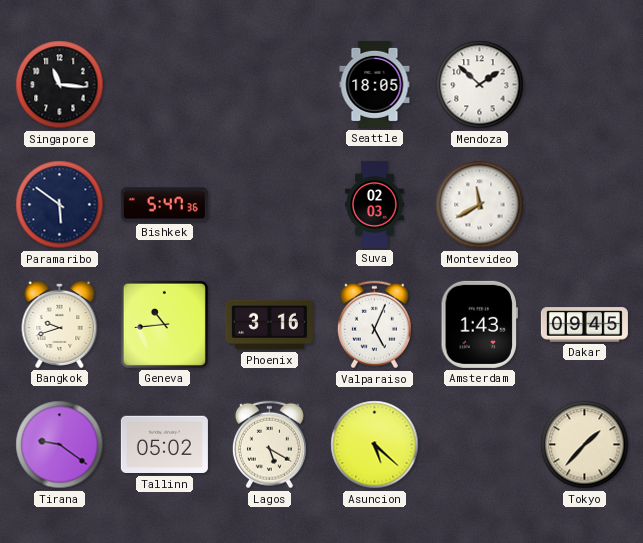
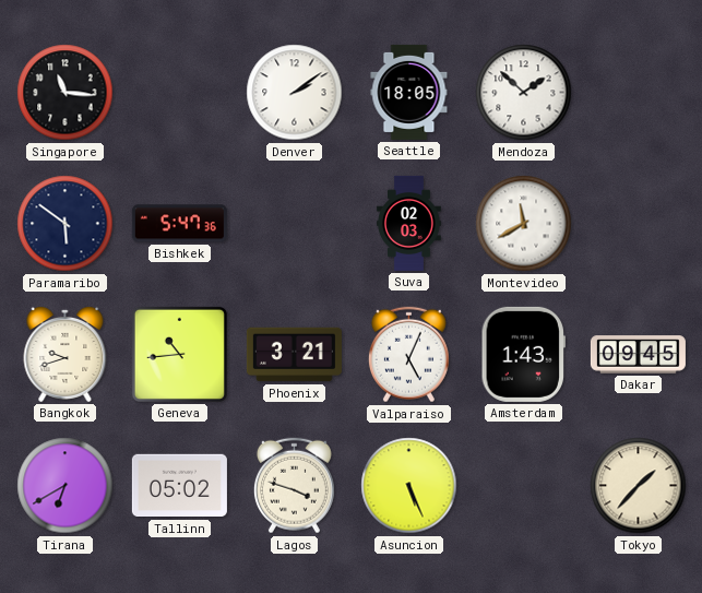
Denver: none -> 2:09 (295, 93)
Phoenix: 3:16 -> 3:21 (294, 355)
Tirana: 9:21 -> 6:40 (66, 486)
Lagos: 5:20 -> 3:48 (294, 486)
Asuncion: 5:22 -> 5:26 (409, 486)
